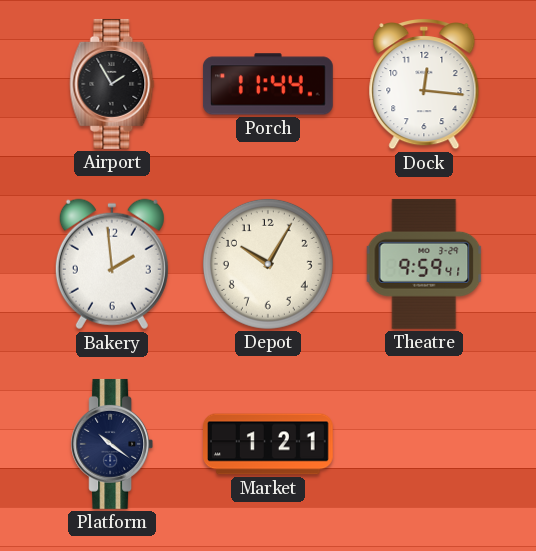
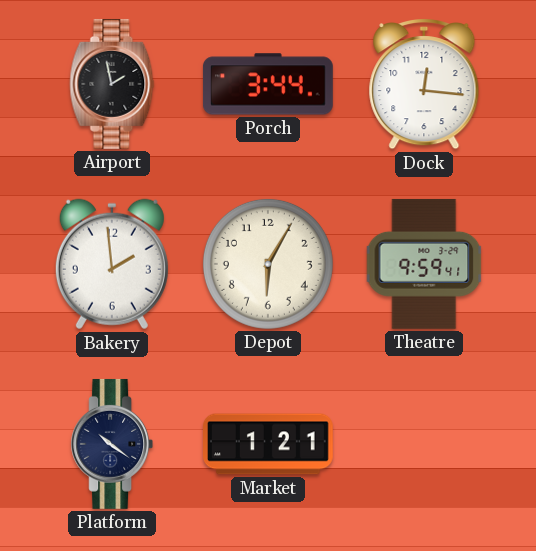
Airport: 1:55 -> 1:58 (112, 84)
Porch: 11:44 -> 3:44 (268, 84)
Depot: 10:05 -> 6:05 (268, 264)
